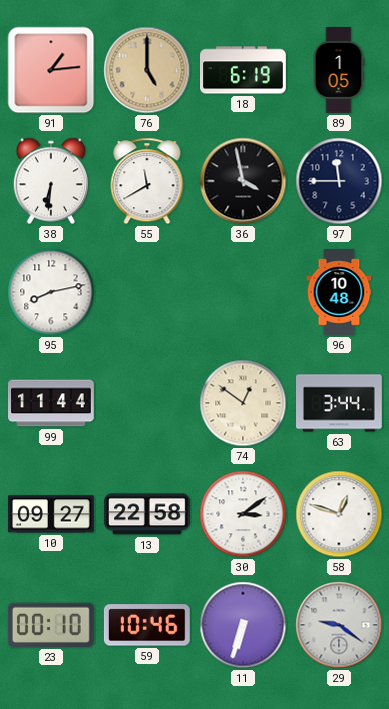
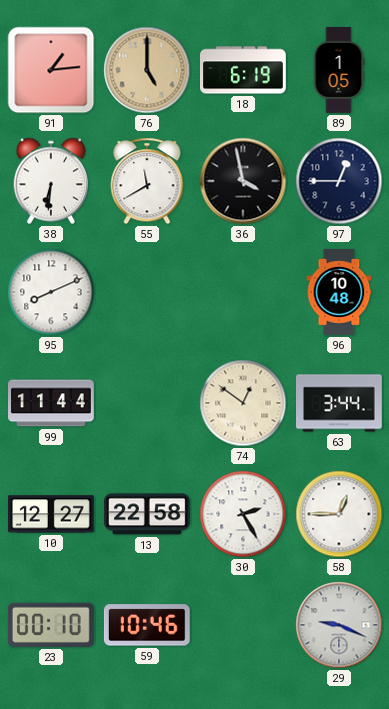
97: 11:45 -> 12:45 (339, 181)
95: 8:13 -> 8:11 (51, 292)
10: 09:27 -> 12:27 (52, 514)
30: 3:09 -> 2:25 (243, 514)
58: 12:48 -> 12:45 (339, 514)
11: 6:33 -> none (243, 625)
29: 9:21 -> 9:19 (339, 625)
